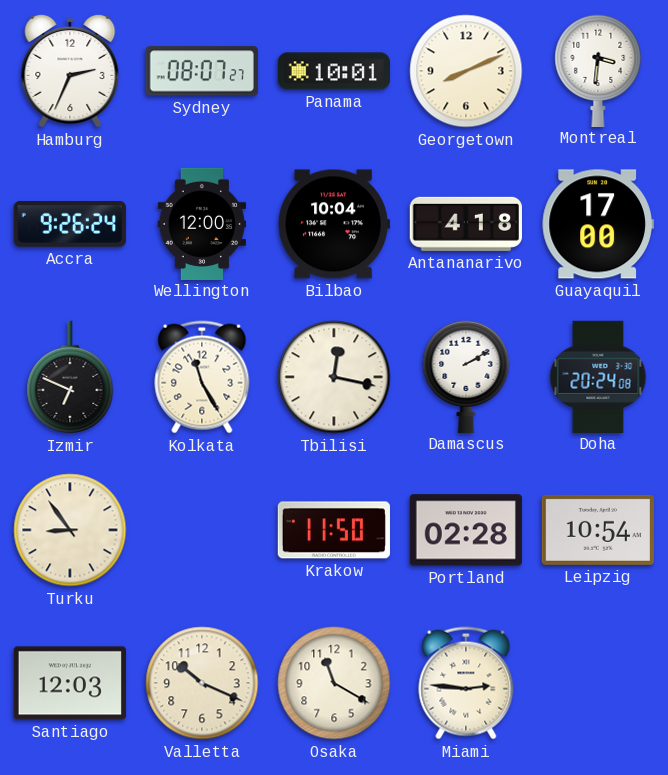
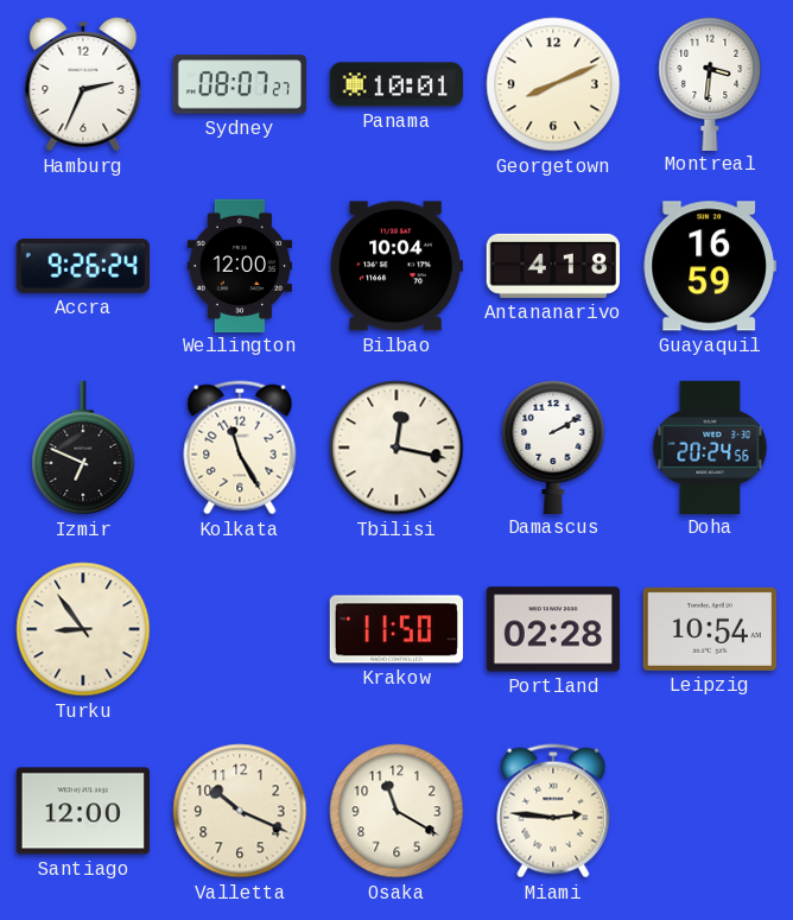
Guayaquil: 17:00 -> 16:59 (710, 266)
Doha: 20:24:08 -> 20:24:56 (710, 446)
Santiago: 12:03 -> 12:00 (83, 811)
